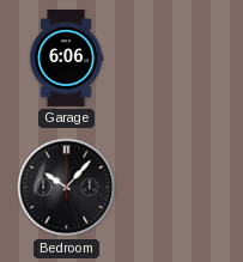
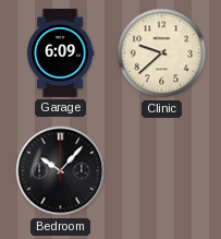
Garage: 6:06 -> 6:09 (61, 53)
Clinic: none -> 9:38 (162, 53)
